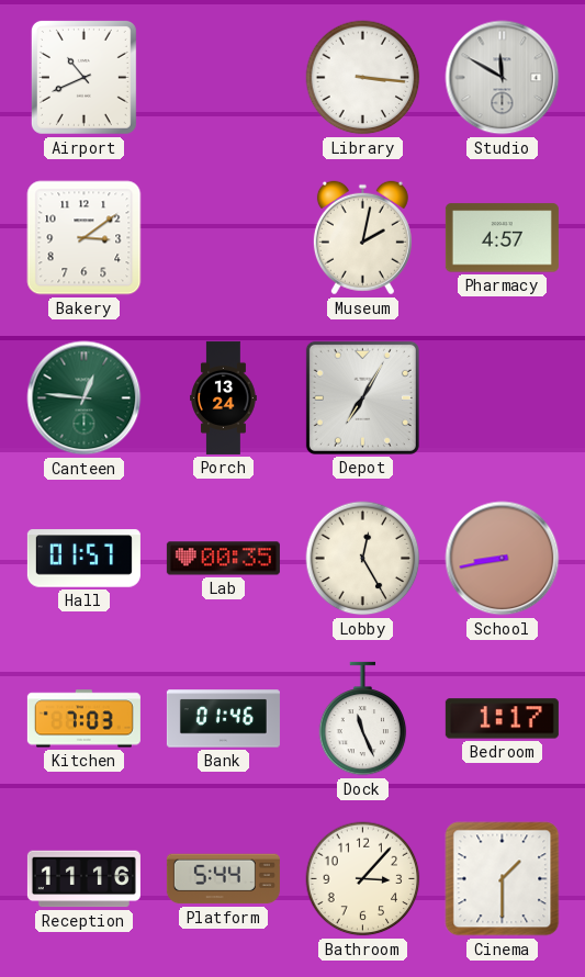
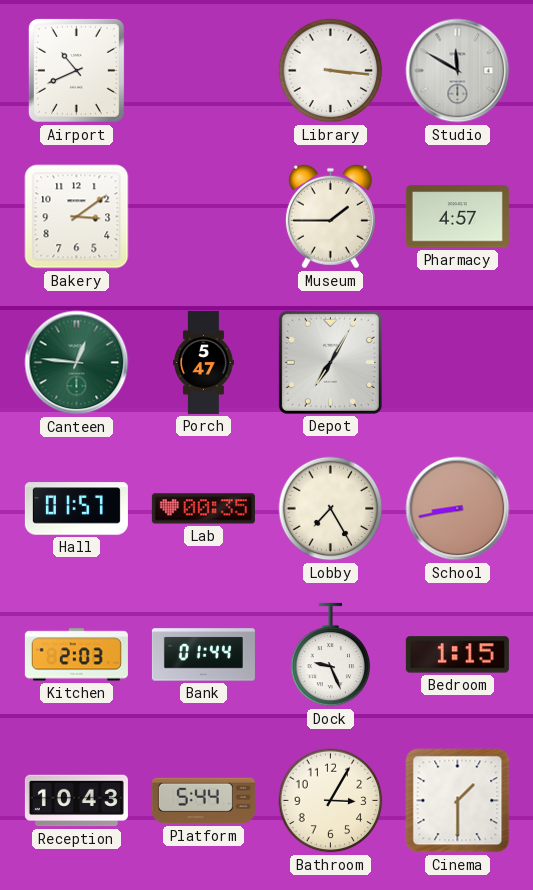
Museum: 2:02 -> 1:45 (330, 217)
Porch: 13:24 -> 5:47 (204, 362)
Lobby: 12:25 -> 7:25 (331, 509)
Kitchen: 7:03 -> 2:03 (76, 655)
Bank: 01:46 -> 01:44 (203, 655)
Dock: 11:26 -> 9:26 (331, 655)
Bedroom: 1:17 -> 1:15 (457, 655)
Reception: 11:16 -> 10:43 (76, 801)
Bathroom: 3:07 -> 3:05 (331, 801)
